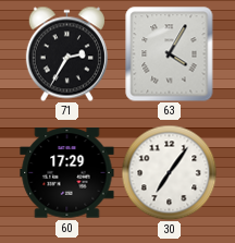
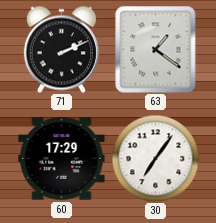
71: 2:35 -> 2:11 (61, 49)
63: 4:05 -> 1:21 (156, 49)
